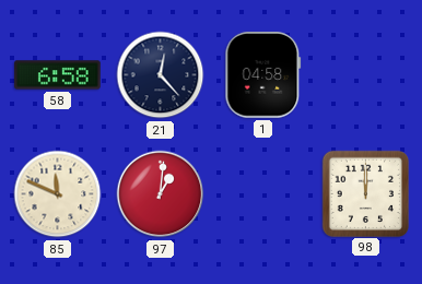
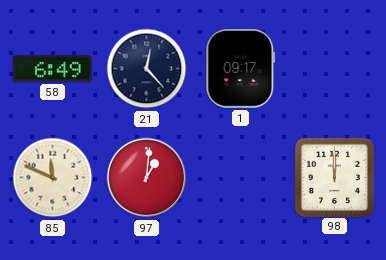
58: 6:58 -> 6:49 (53, 69)
1: 04:58 -> 09:17 (241, 69)
